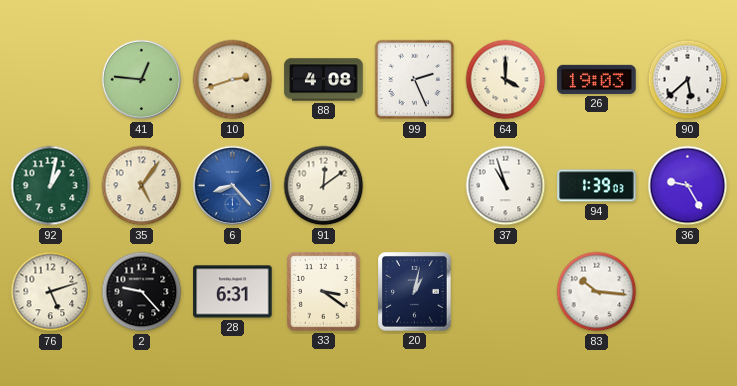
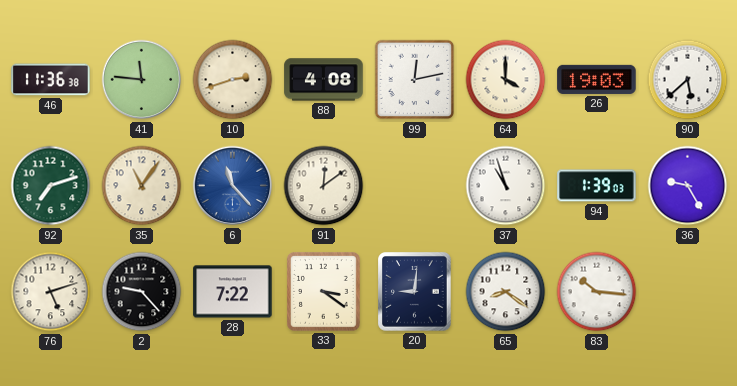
46: none -> 11:36 (51, 80)
41: 12:46 -> 11:46 (142, 80)
99: 2:26 -> 12:13 (415, 80)
92: 1:02 -> 7:12 (51, 186)
35: 5:06 -> 11:06 (142, 186)
6: 8:23 -> 11:23 (233, 186)
28: 6:31 -> 7:22 (233, 292)
20: 1:02 -> 9:01 (415, 292)
65: none -> 8:21 (506, 292)
